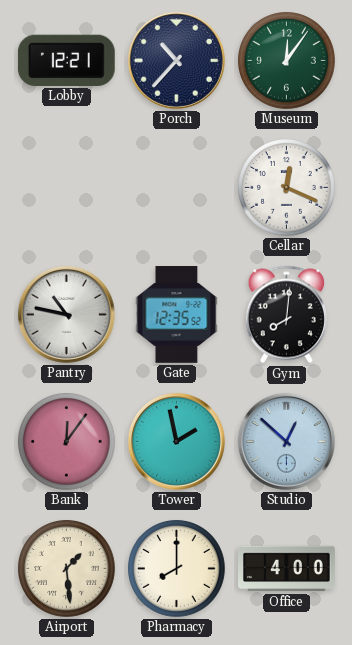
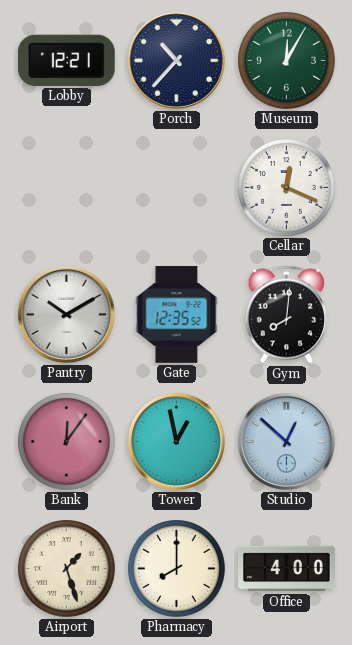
Museum: 12:06 -> 12:05 (287, 61)
Pantry: 10:47 -> 10:10 (66, 314)
Tower: 1:58 -> 12:58 (176, 441)
Airport: 1:29 -> 1:27 (67, 569)
